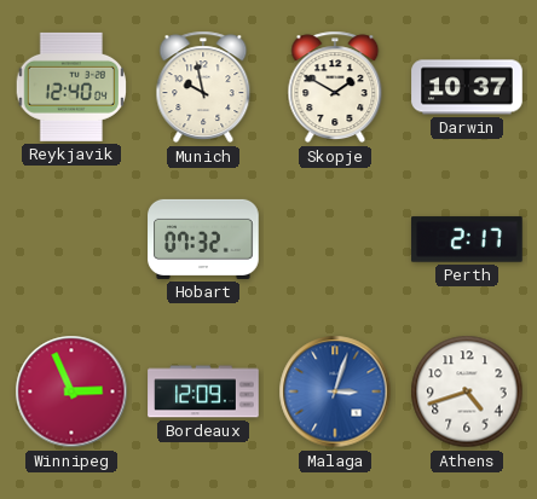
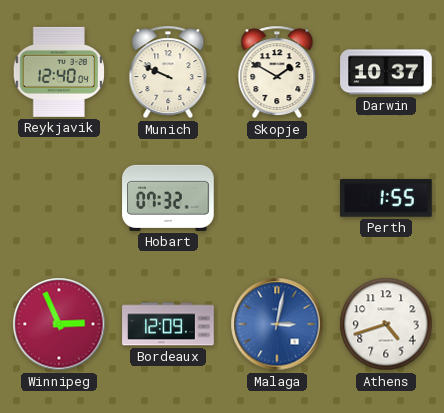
Munich: 9:58 -> 9:49 (168, 72)
Perth: 2:17 -> 1:55 (386, 198)
Malaga: 3:03 -> 3:02 (277, 324)
